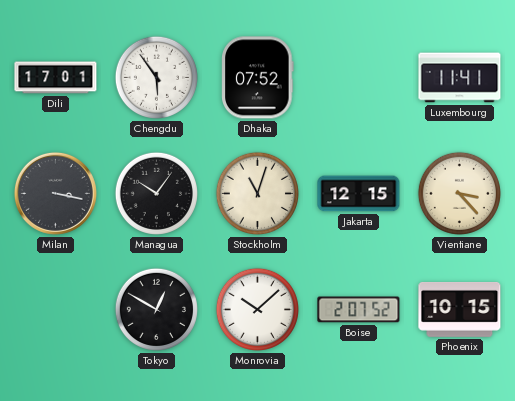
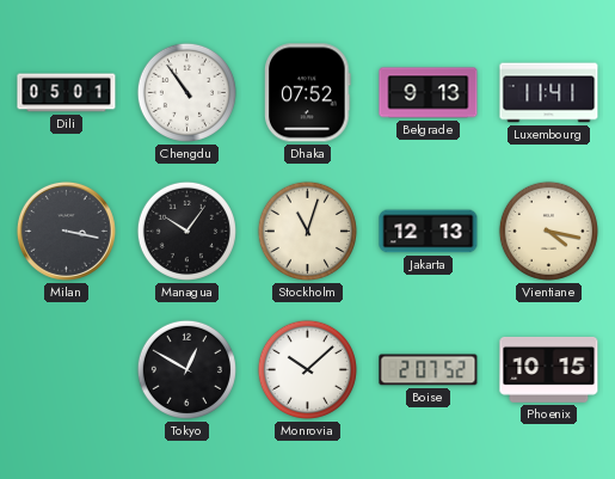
Dili: 17:01 -> 05:01 (67, 93)
Chengdu: 5:54 -> 10:54 (186, 92)
Belgrade: none -> 9:13 (429, 93)
Jakarta: 12:15 -> 12:13 (429, 232)
Vientiane: 3:23 -> 4:17 (548, 231)
